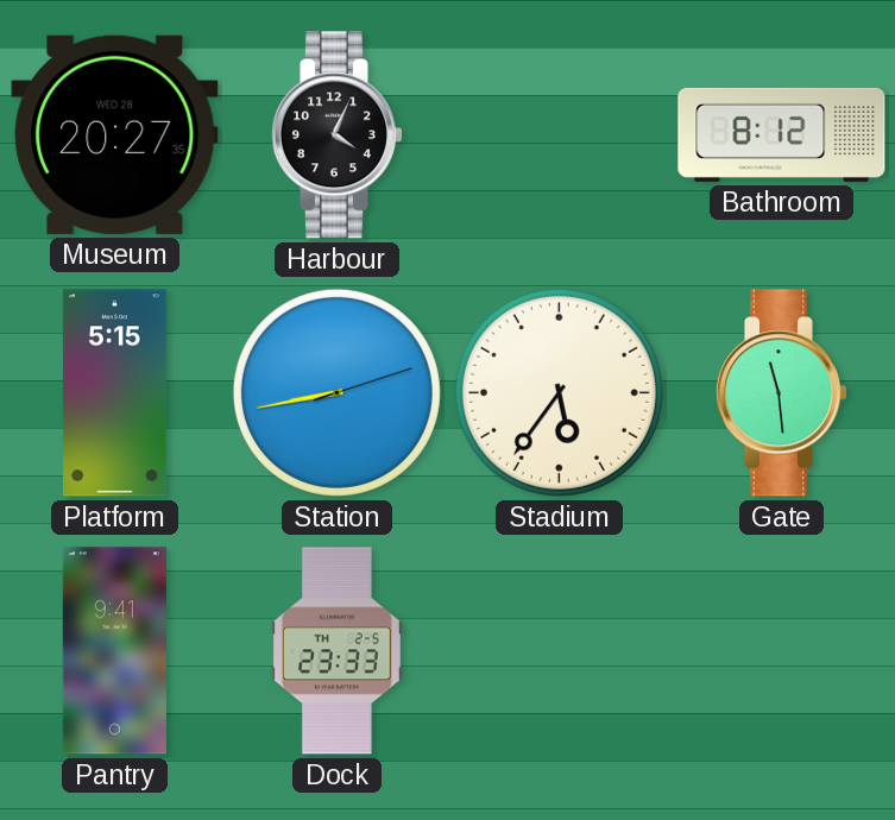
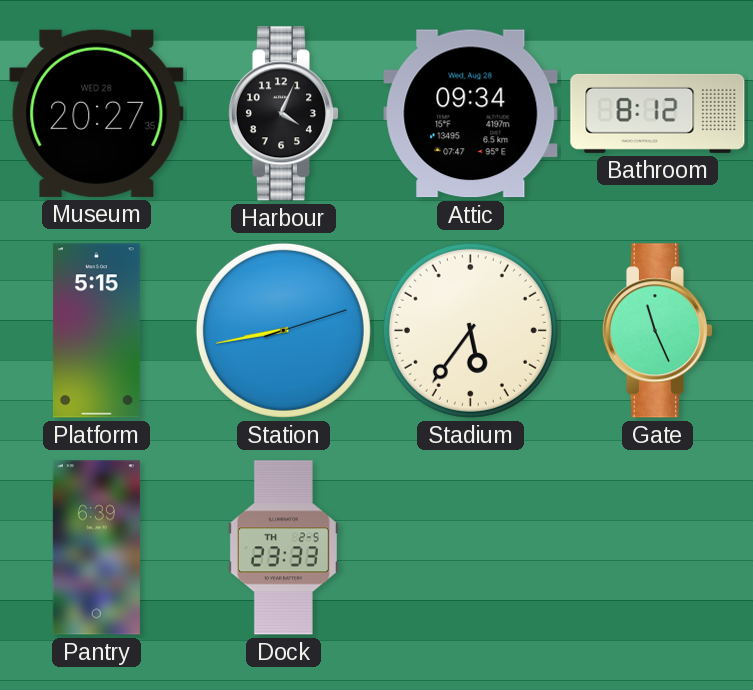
Attic: none -> 09:34 (471, 114)
Gate: 11:29 -> 11:26 (657, 331)
Pantry: 9:41 -> 6:39 (96, 548)
